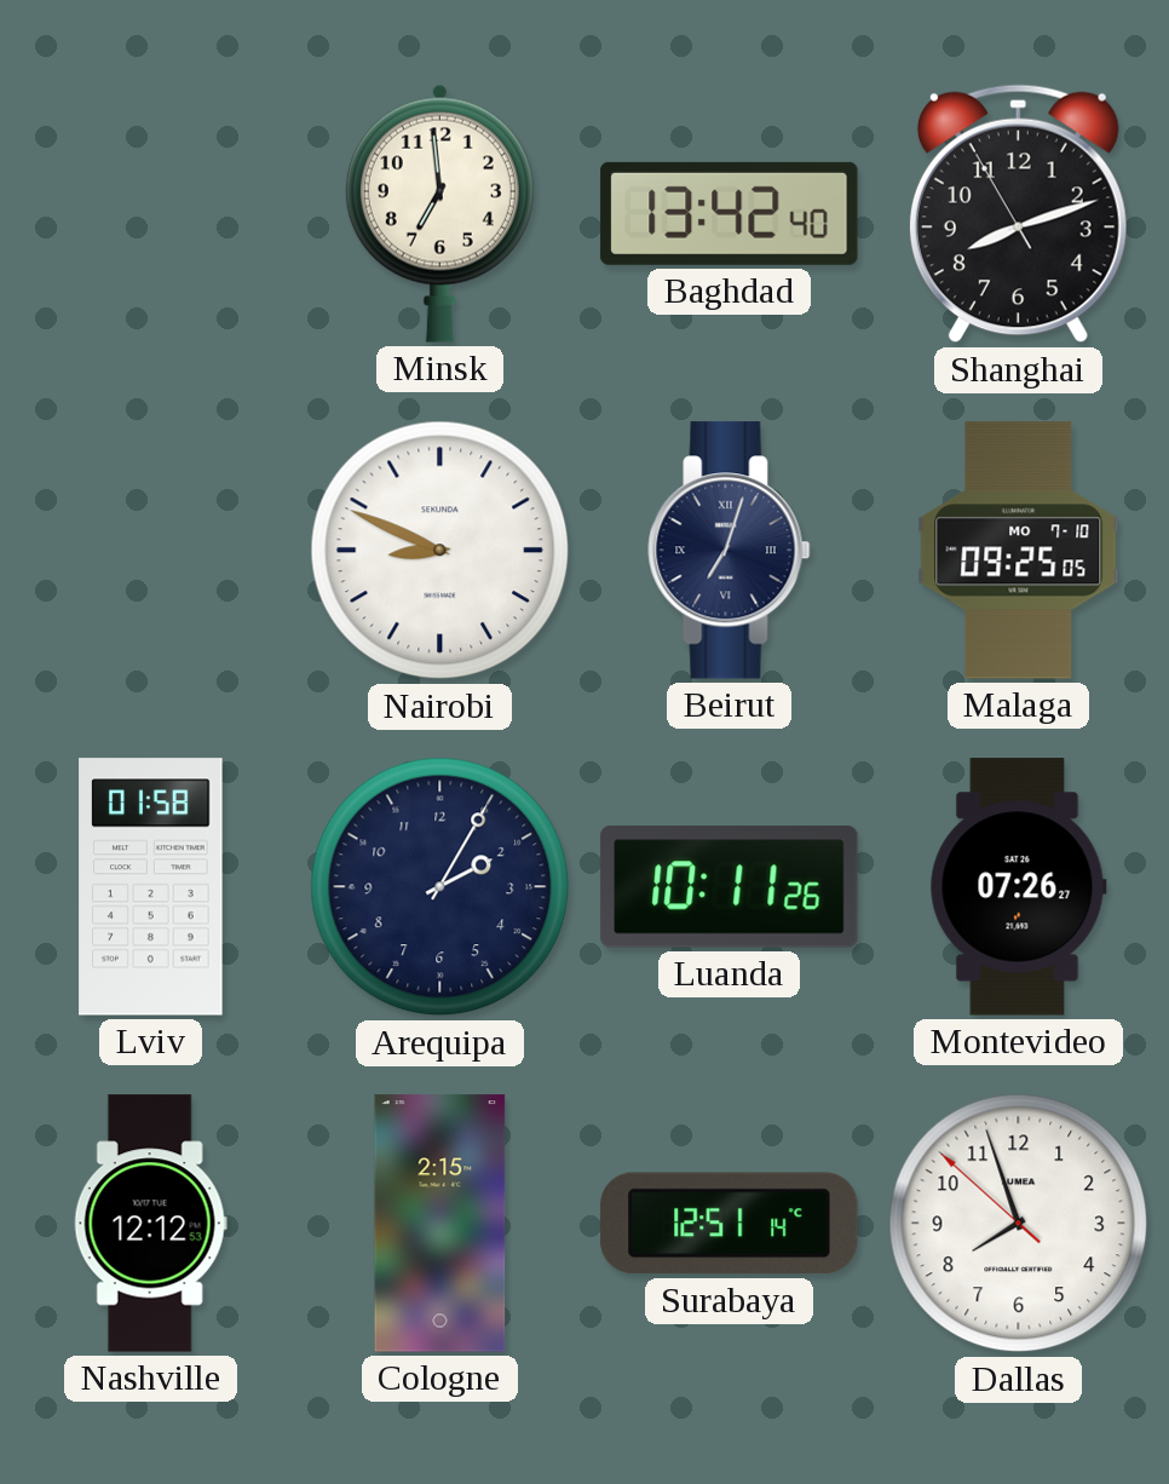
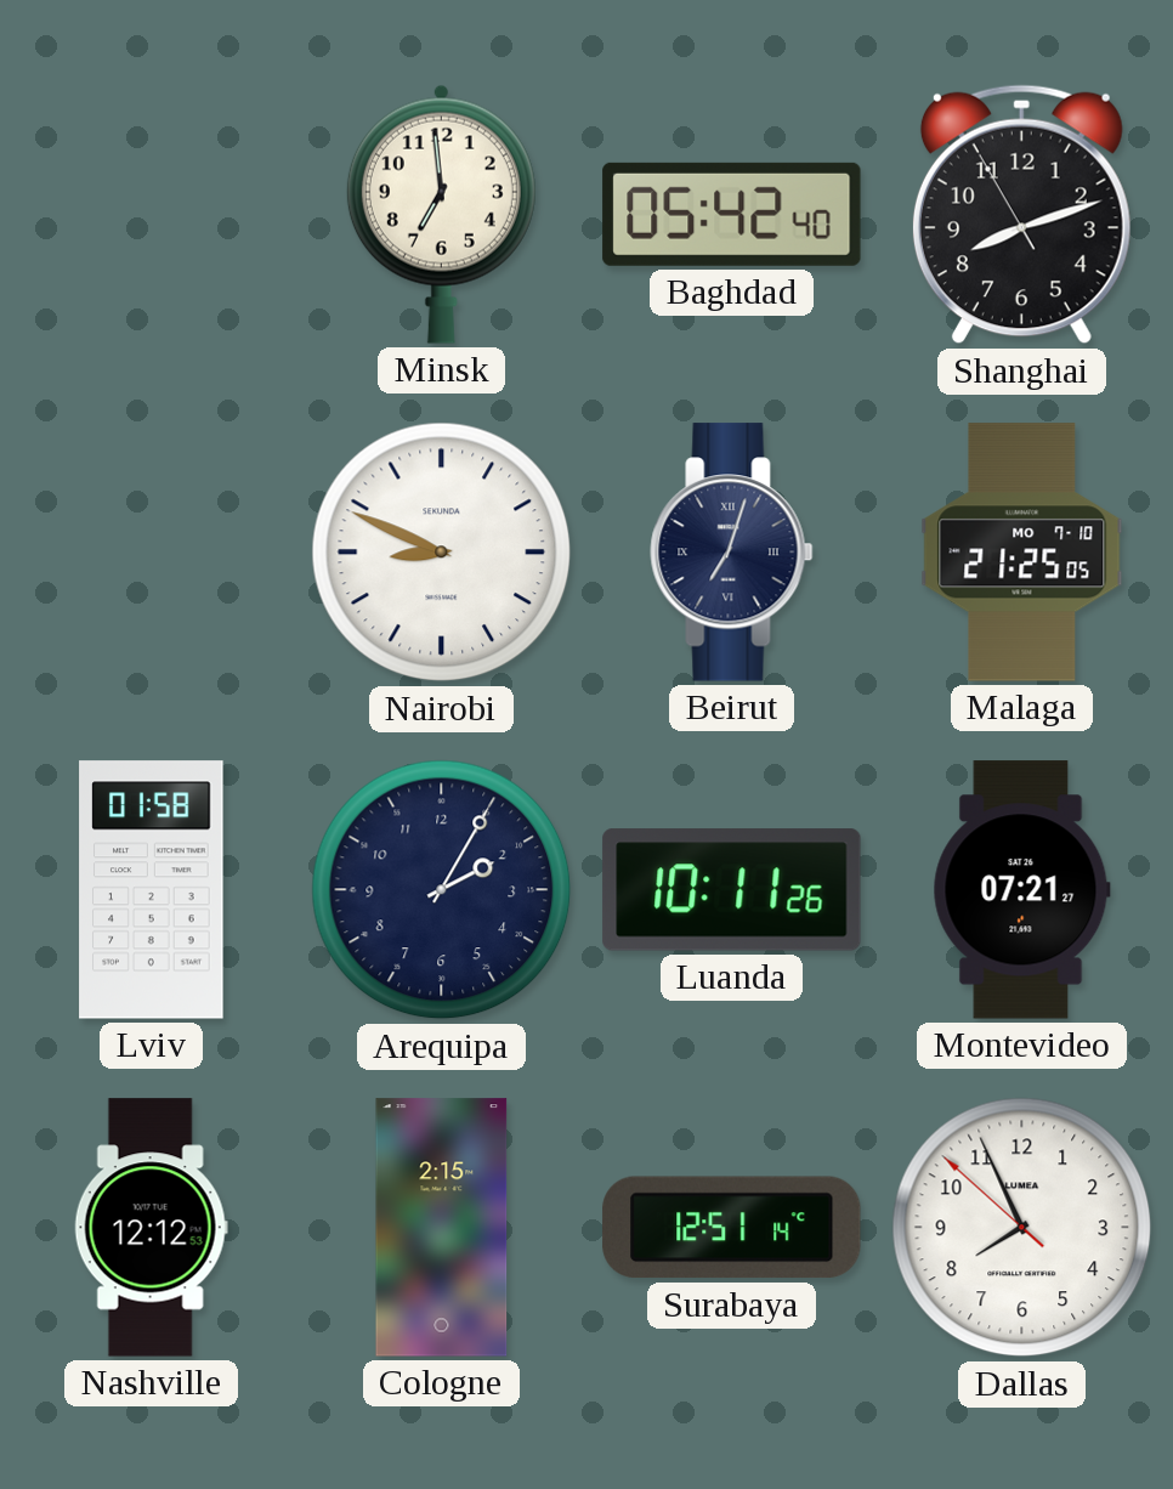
Baghdad: 13:42 -> 05:42 (732, 214)
Malaga: 09:25 -> 21:25 (1022, 553)
Montevideo: 07:26 -> 07:21 (1021, 890)
Dallas: 7:56 -> 7:55 (1022, 1228)
